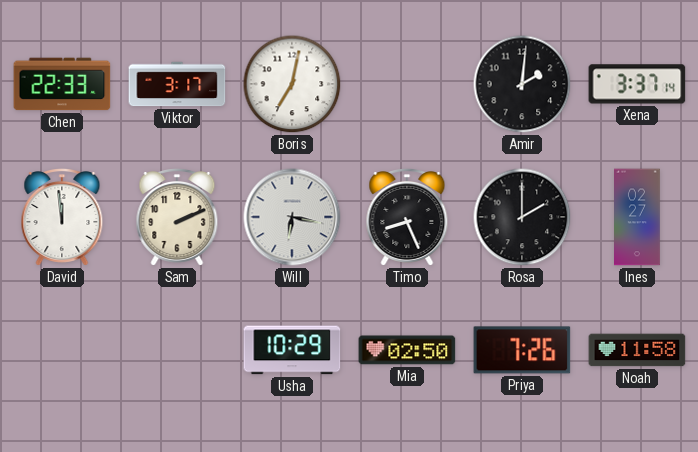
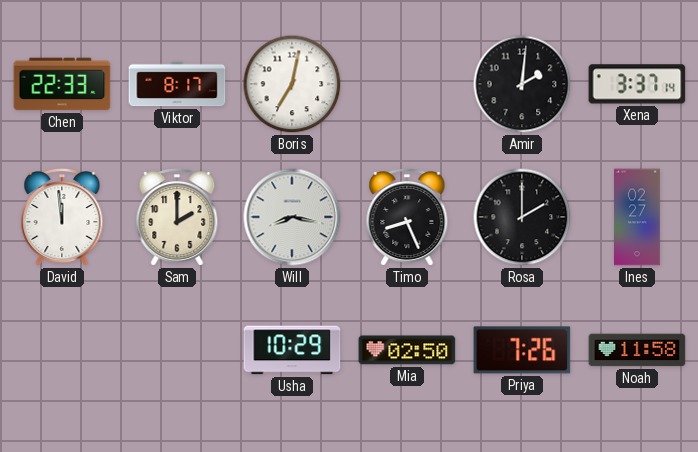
Viktor: 3:17 -> 8:17 (177, 84)
Sam: 2:11 -> 2:00 (177, 218)
Will: 6:17 -> 8:17 (292, 217)
